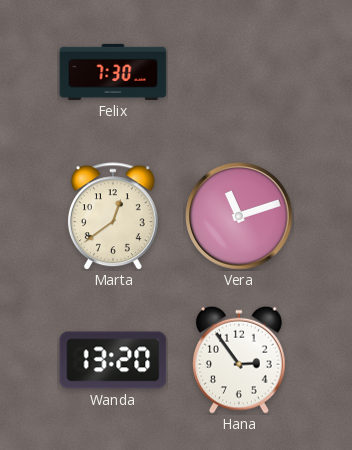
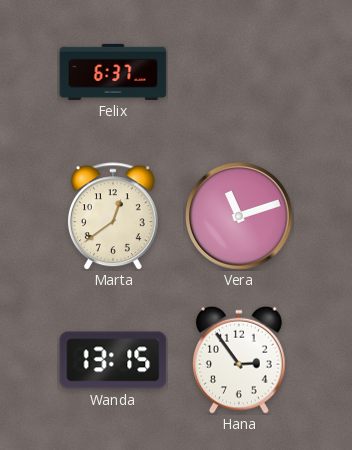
Felix: 7:30 -> 6:37 (113, 72)
Wanda: 13:20 -> 13:15 (113, 360)
